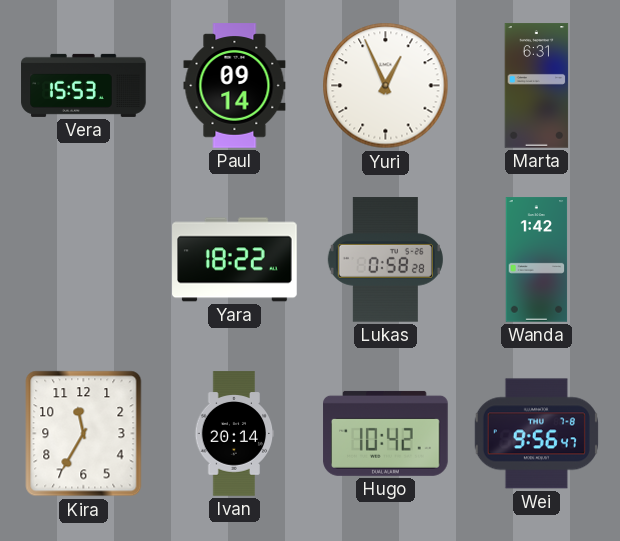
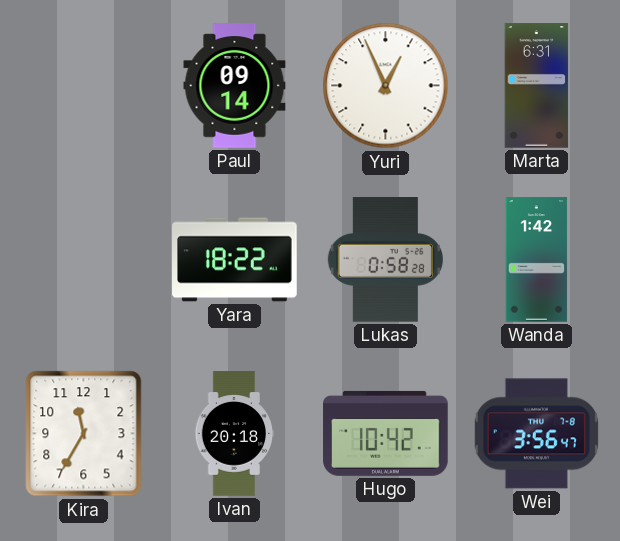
Vera: 15:53 -> none (84, 85)
Ivan: 20:14 -> 20:18 (235, 434)
Wei: 9:56 -> 3:56 (536, 434)
